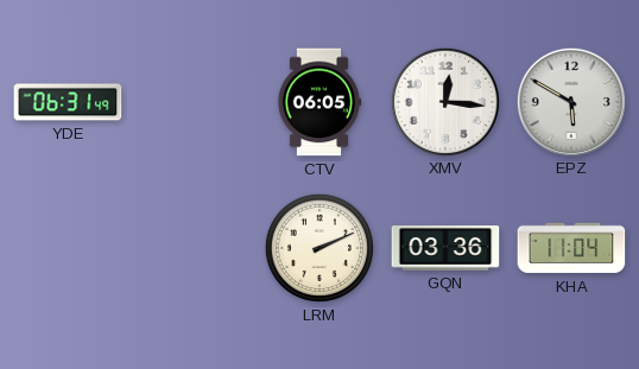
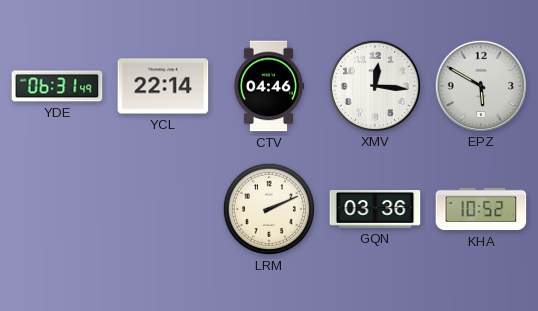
YCL: none -> 22:14 (163, 86)
CTV: 06:05 -> 04:46 (269, 86)
KHA: 11:04 -> 10:52 (481, 209)
